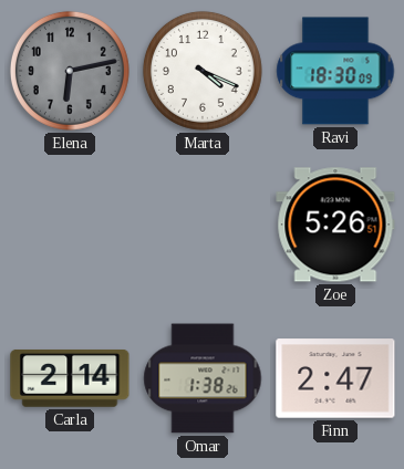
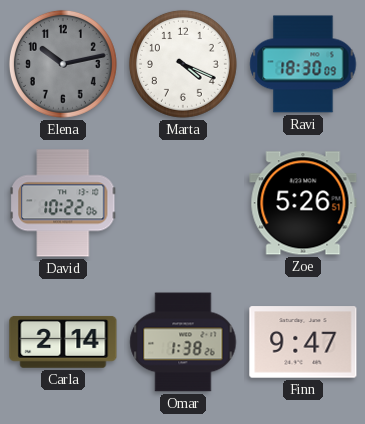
Elena: 6:13 -> 10:13 (63, 64)
David: none -> 10:22 (64, 203)
Finn: 2:47 -> 9:47 (303, 342)
